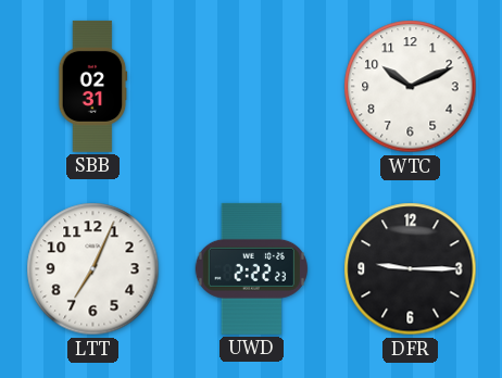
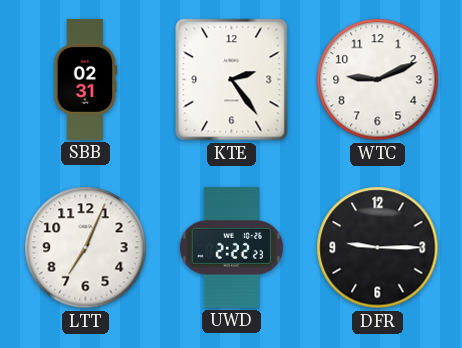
KTE: none -> 2:24 (232, 80)
WTC: 10:11 -> 9:11 (378, 80)
